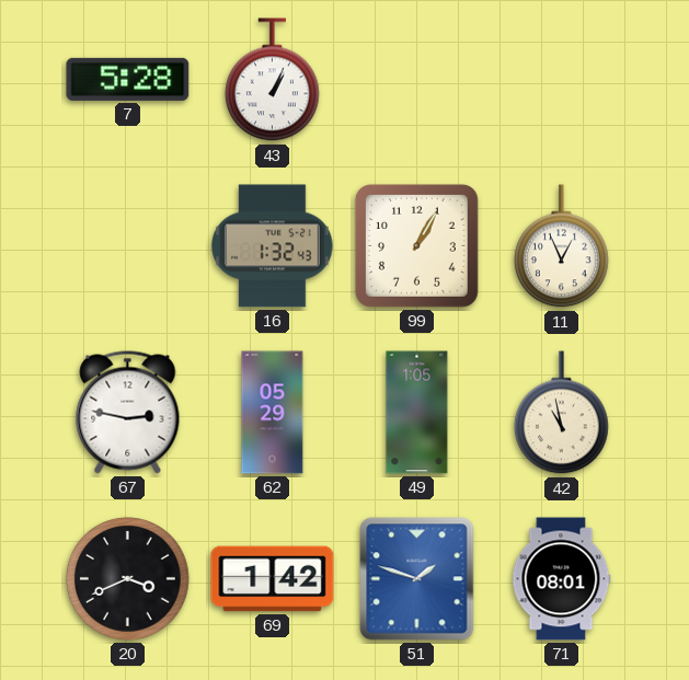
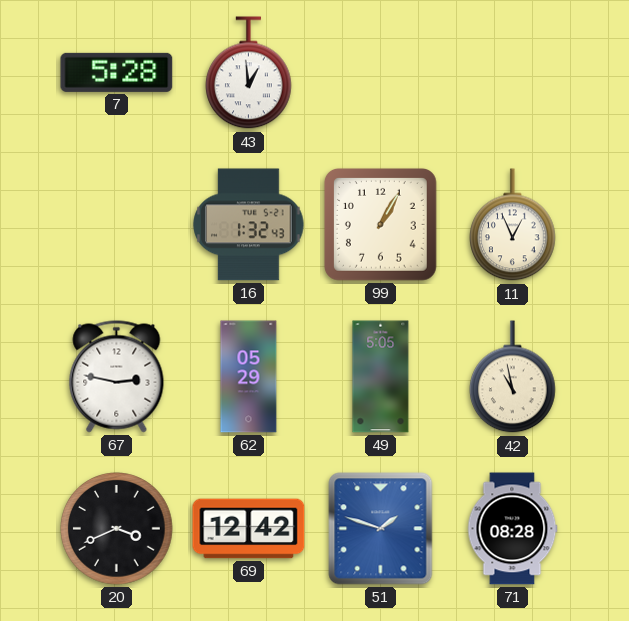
43: 1:04 -> 12:59 (249, 73)
49: 1:05 -> 5:05 (381, 377)
69: 1:42 -> 12:42 (249, 529)
71: 08:01 -> 08:28 (512, 529)
